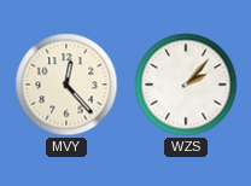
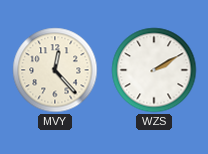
WZS: 2:07 -> 2:10 (154, 70)
